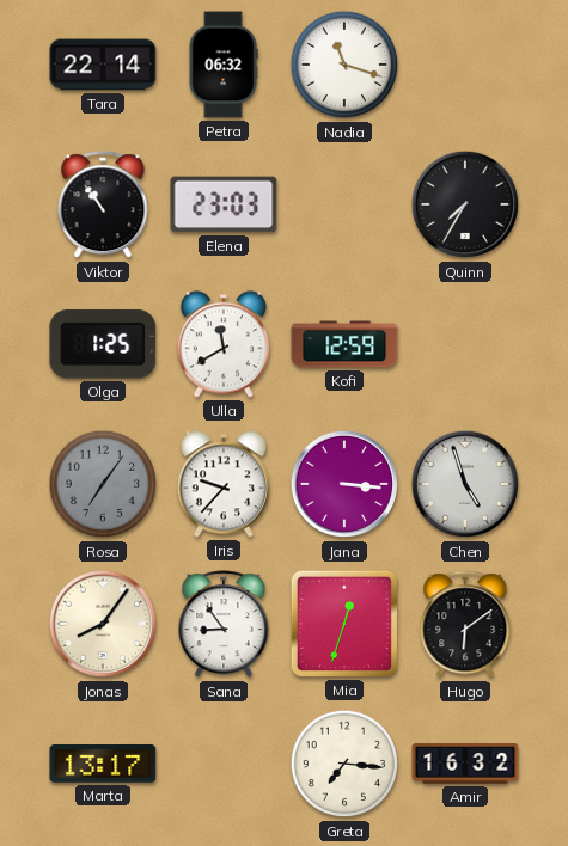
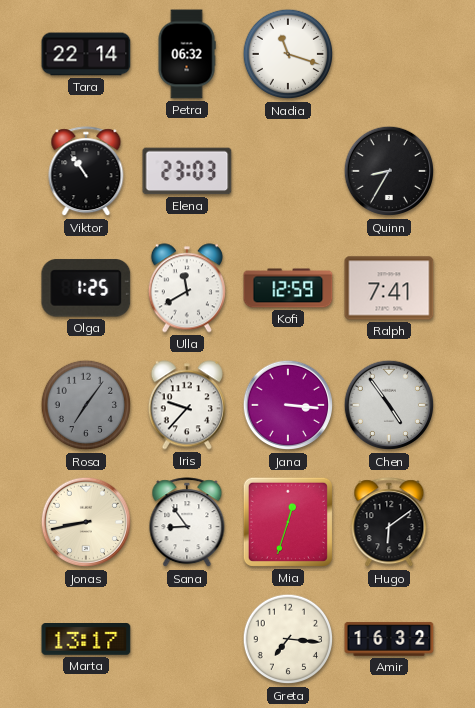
Quinn: 7:35 -> 8:35 (389, 171)
Ralph: none -> 7:41 (389, 288)
Chen: 4:57 -> 4:54 (389, 405)
Jonas: 8:06 -> 8:43 (86, 522)
